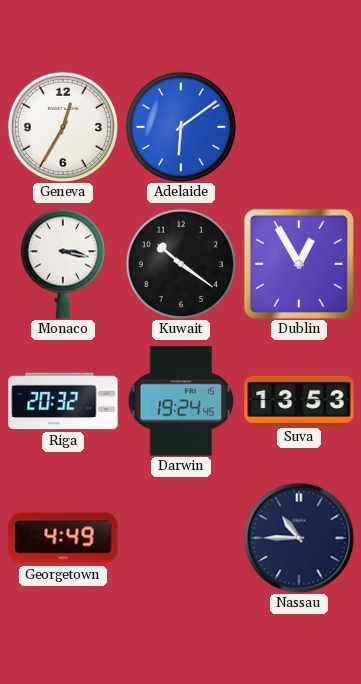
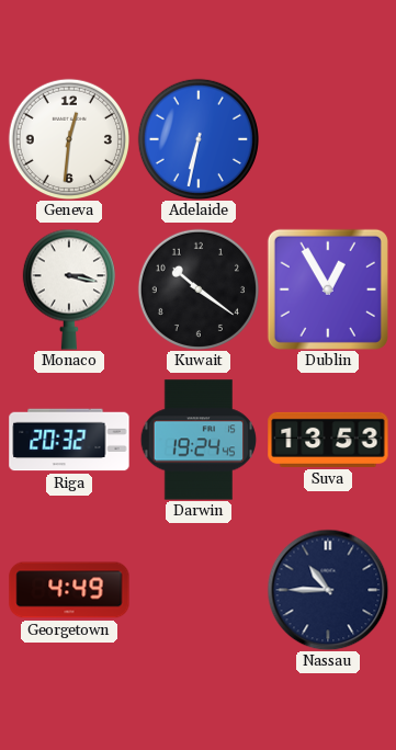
Geneva: 12:35 -> 12:31 (68, 138)
Adelaide: 6:09 -> 6:32 (197, 138)
